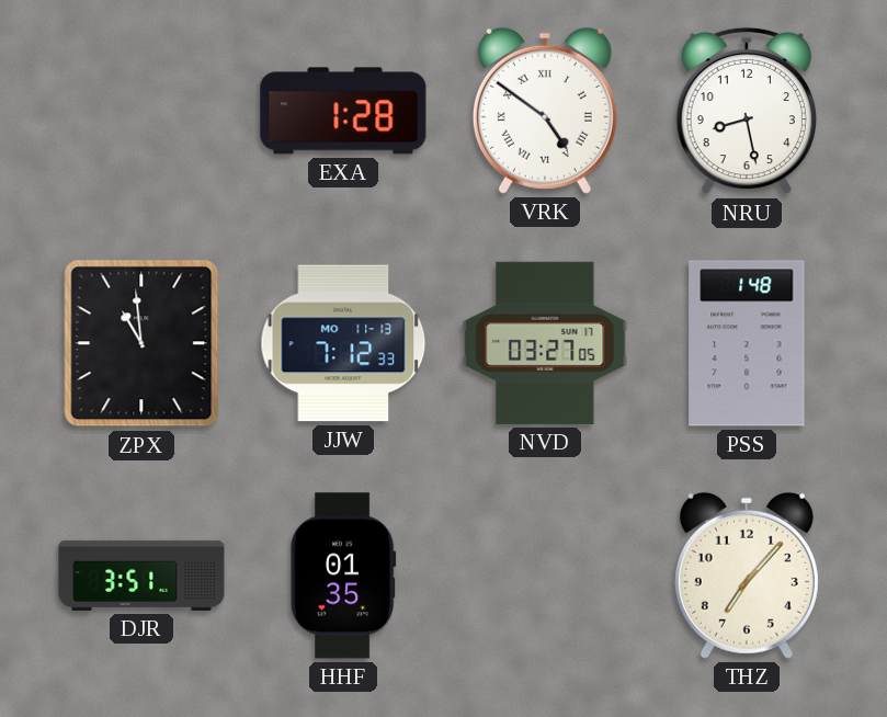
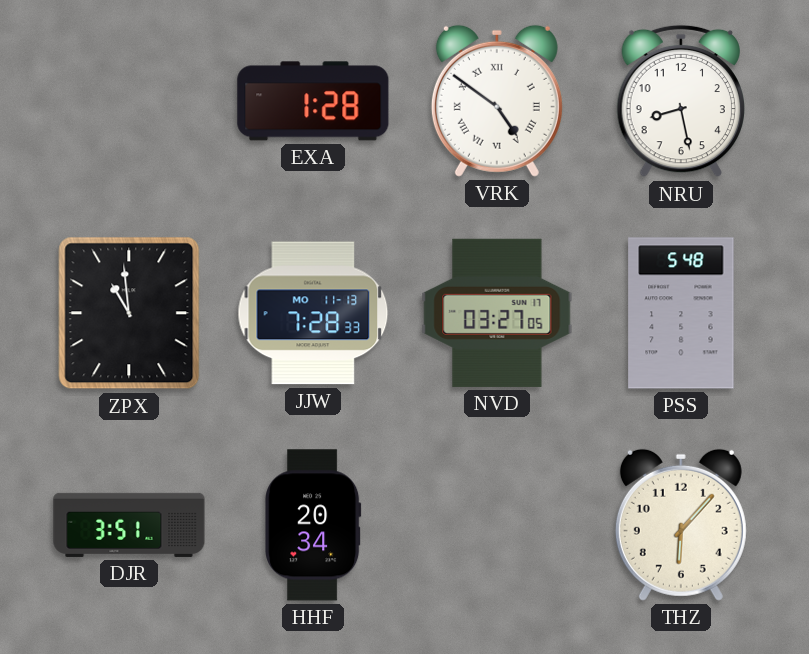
JJW: 7:12 -> 7:28 (313, 313)
PSS: 1:48 -> 5:48 (681, 313)
HHF: 01:35 -> 20:34 (313, 525)
THZ: 7:07 -> 6:07 (681, 525)
